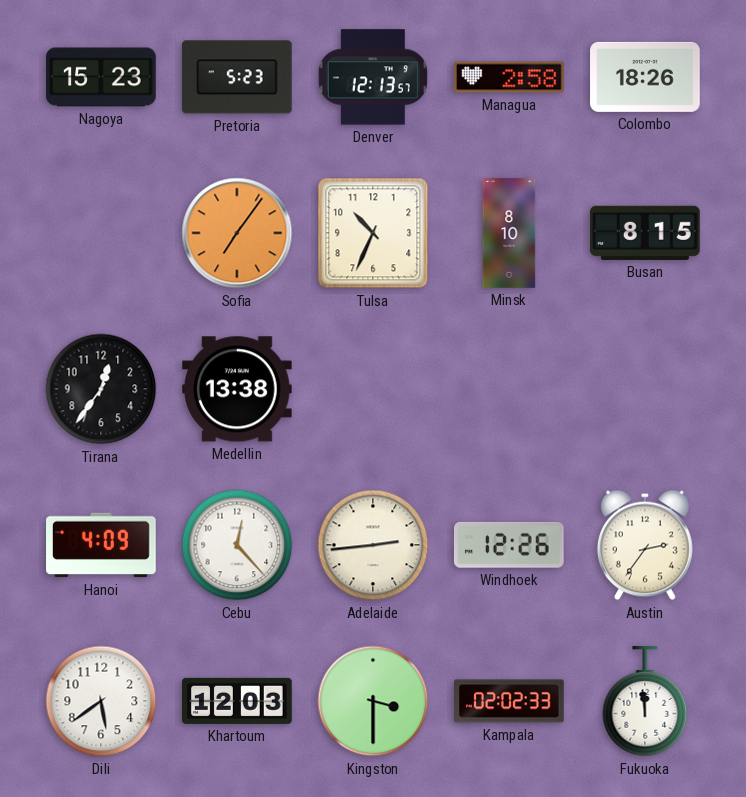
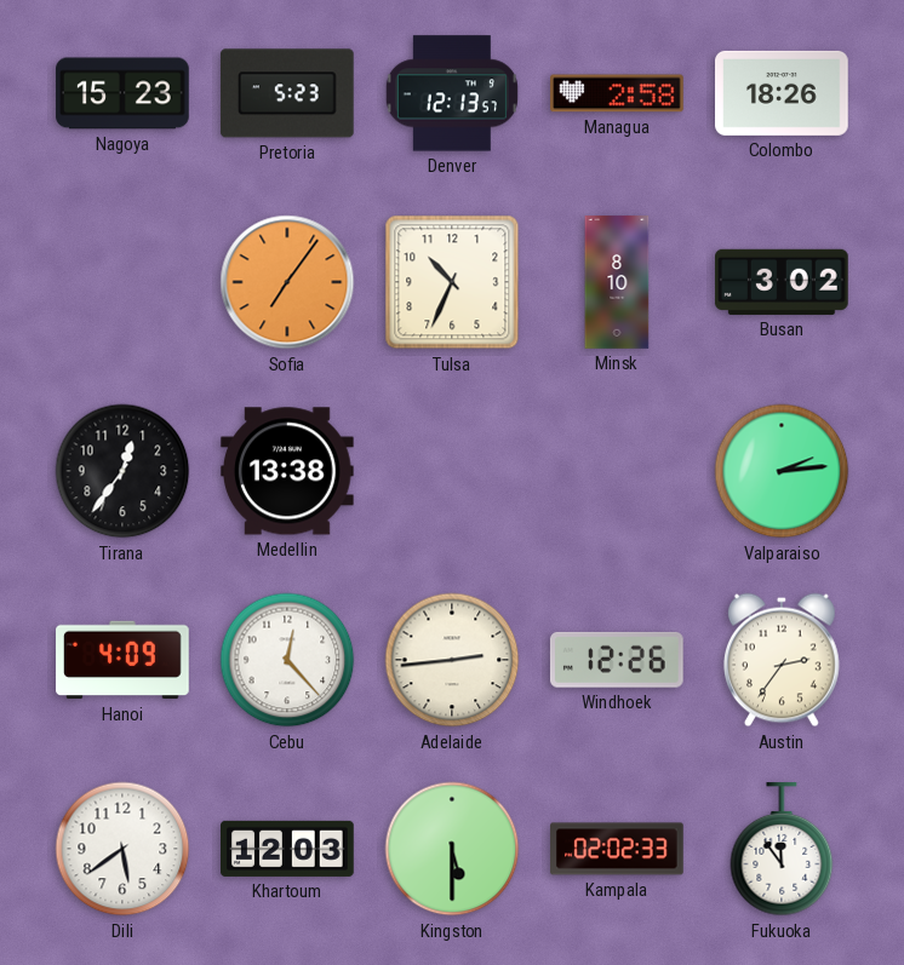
Busan: 8:15 -> 3:02 (783, 282)
Valparaiso: none -> 2:14 (782, 471)
Kingston: 3:30 -> 5:30 (452, 849)
Fukuoka: 11:59 -> 11:54 (782, 850)
